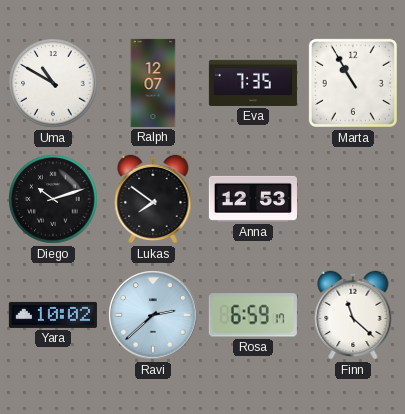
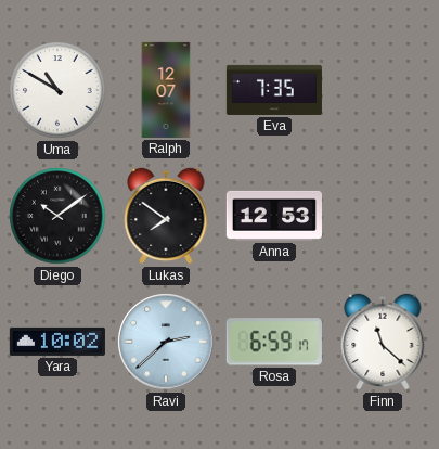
Marta: 10:55 -> none (353, 83)
Diego: 10:12 -> 10:09 (57, 216)
